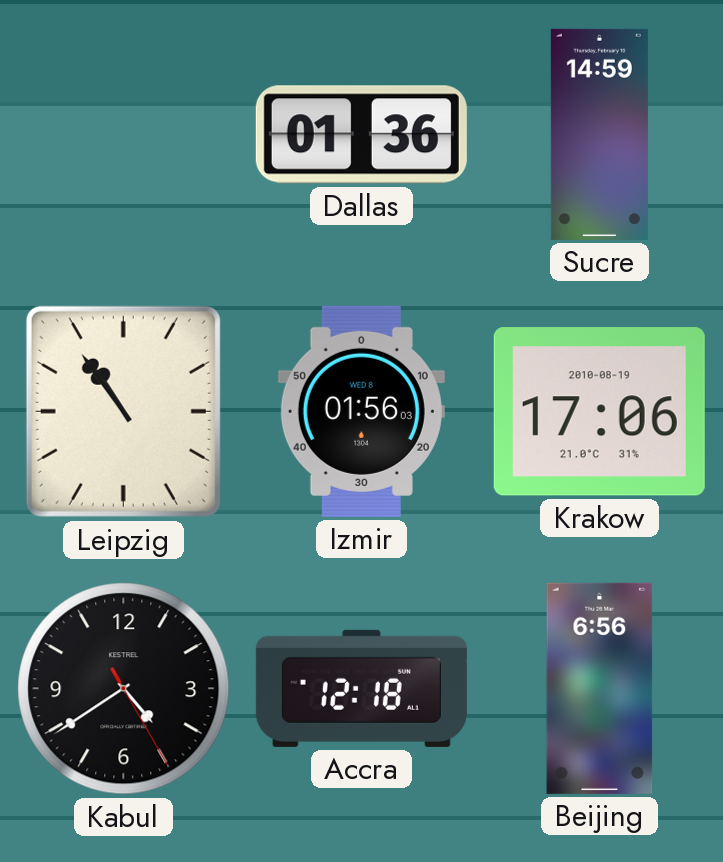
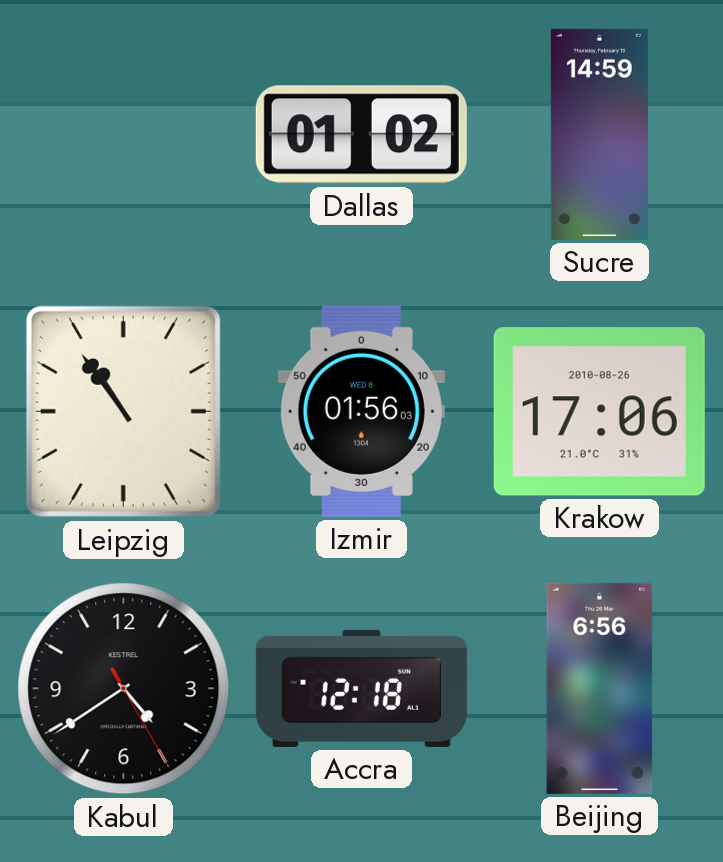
Dallas: 01:36 -> 01:02 (361, 135)
Krakow date: 2010-08-19 -> 2010-08-26 (599, 412)
